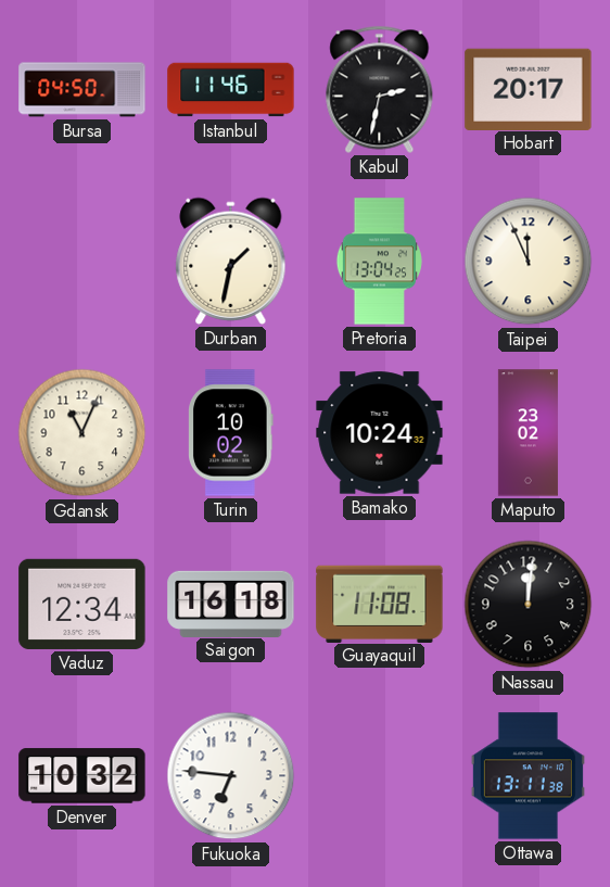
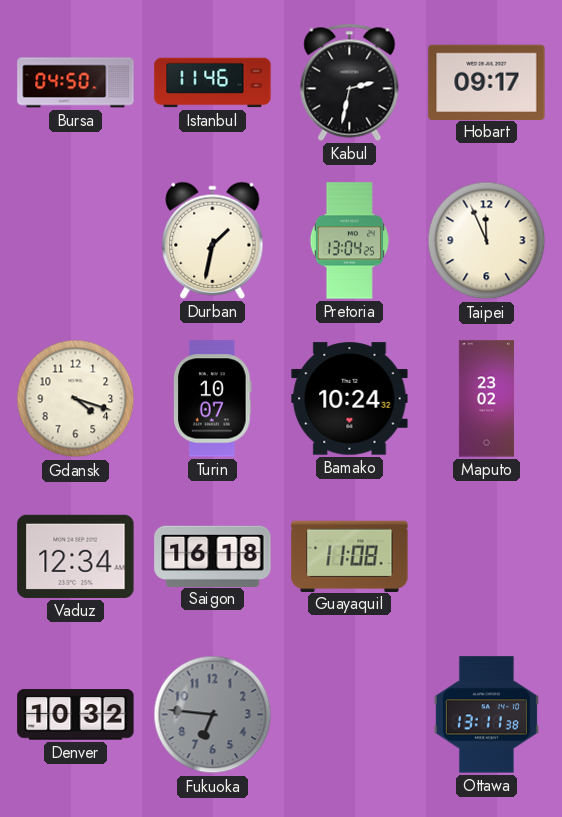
Hobart: 20:17 -> 09:17 (487, 82)
Gdansk: 11:04 -> 4:18 (76, 399)
Turin: 10:02 -> 10:07 (213, 399)
Nassau: 12:01 -> none (529, 605)
Fukuoka dial: white -> grey (213, 715)
